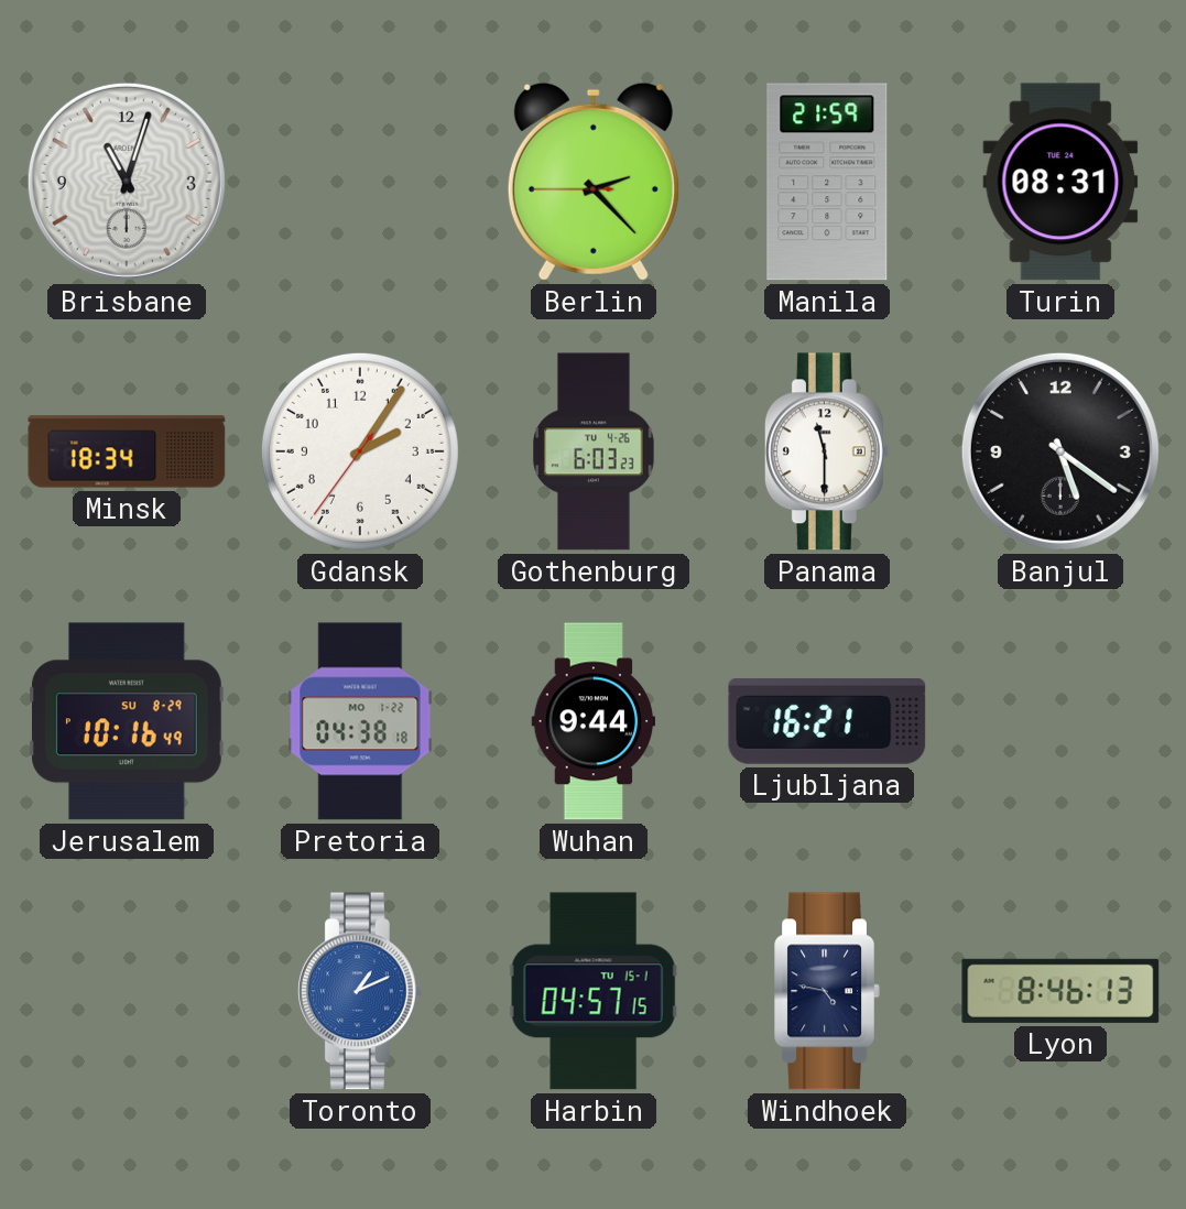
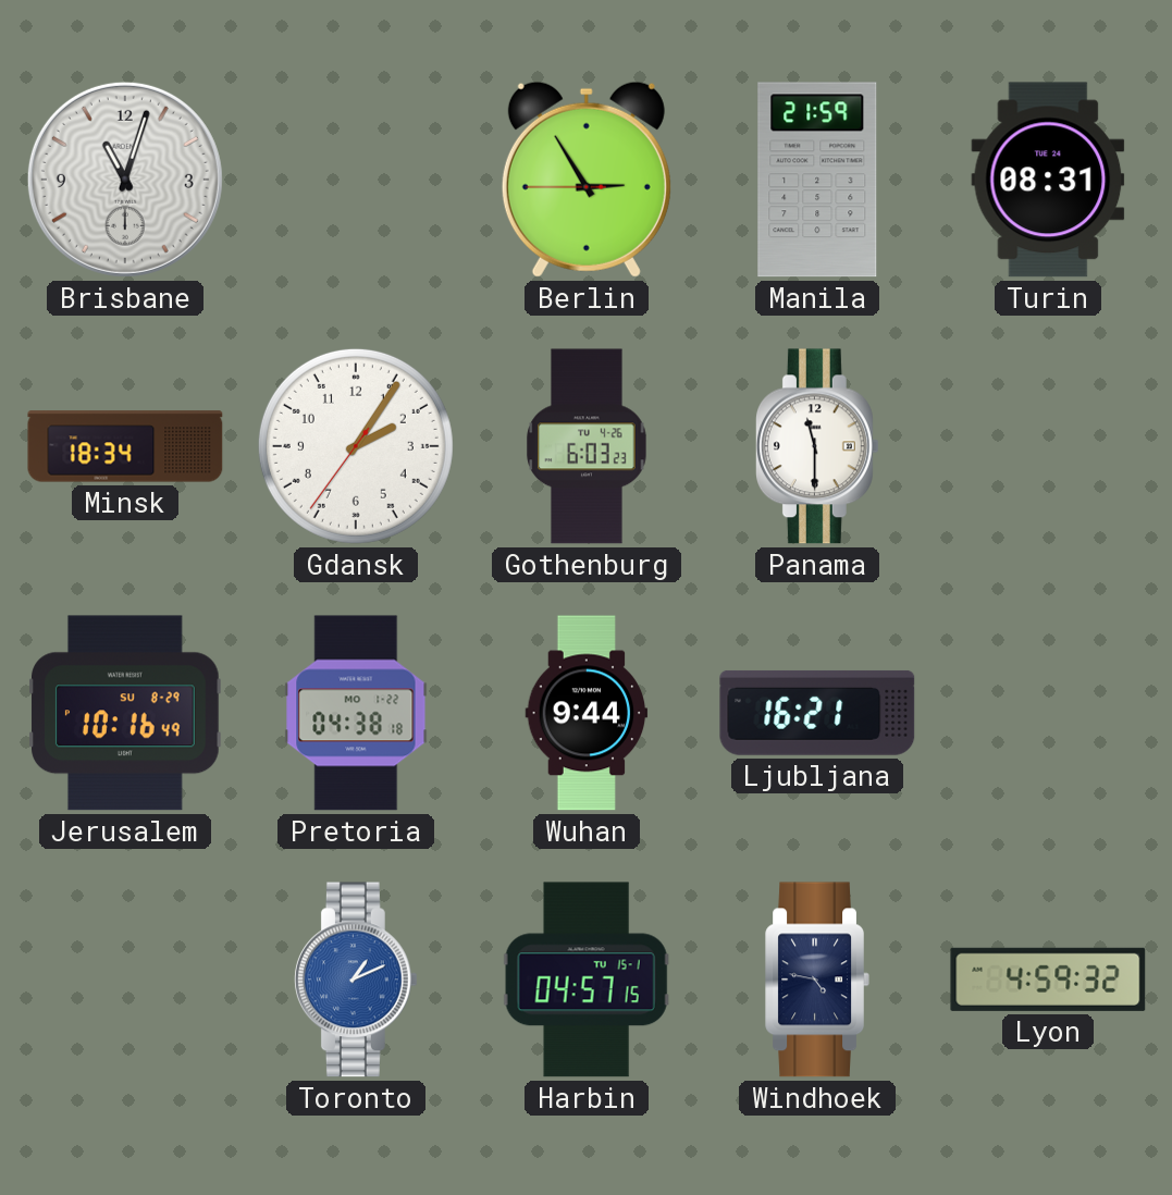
Berlin: 2:22 -> 2:54 (587, 180)
Banjul: 5:21 -> none (1060, 451)
Lyon: 8:46 -> 4:59 (1048, 980)
